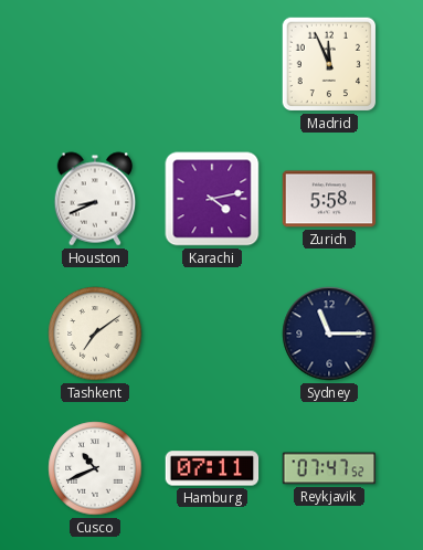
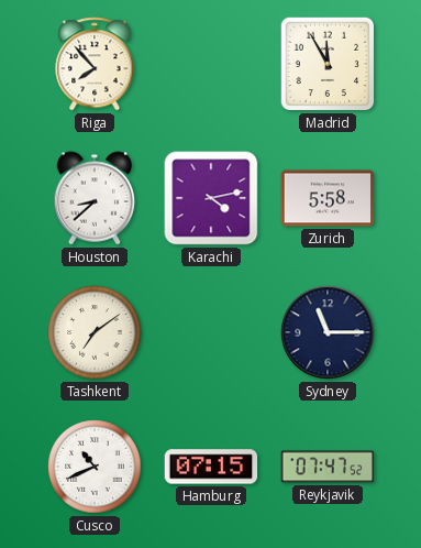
Riga: none -> 7:53 (95, 64)
Madrid: 11:56 -> 11:55 (328, 64)
Houston: 8:41 -> 8:38 (95, 198)
Hamburg: 07:11 -> 07:15 (211, 467)
